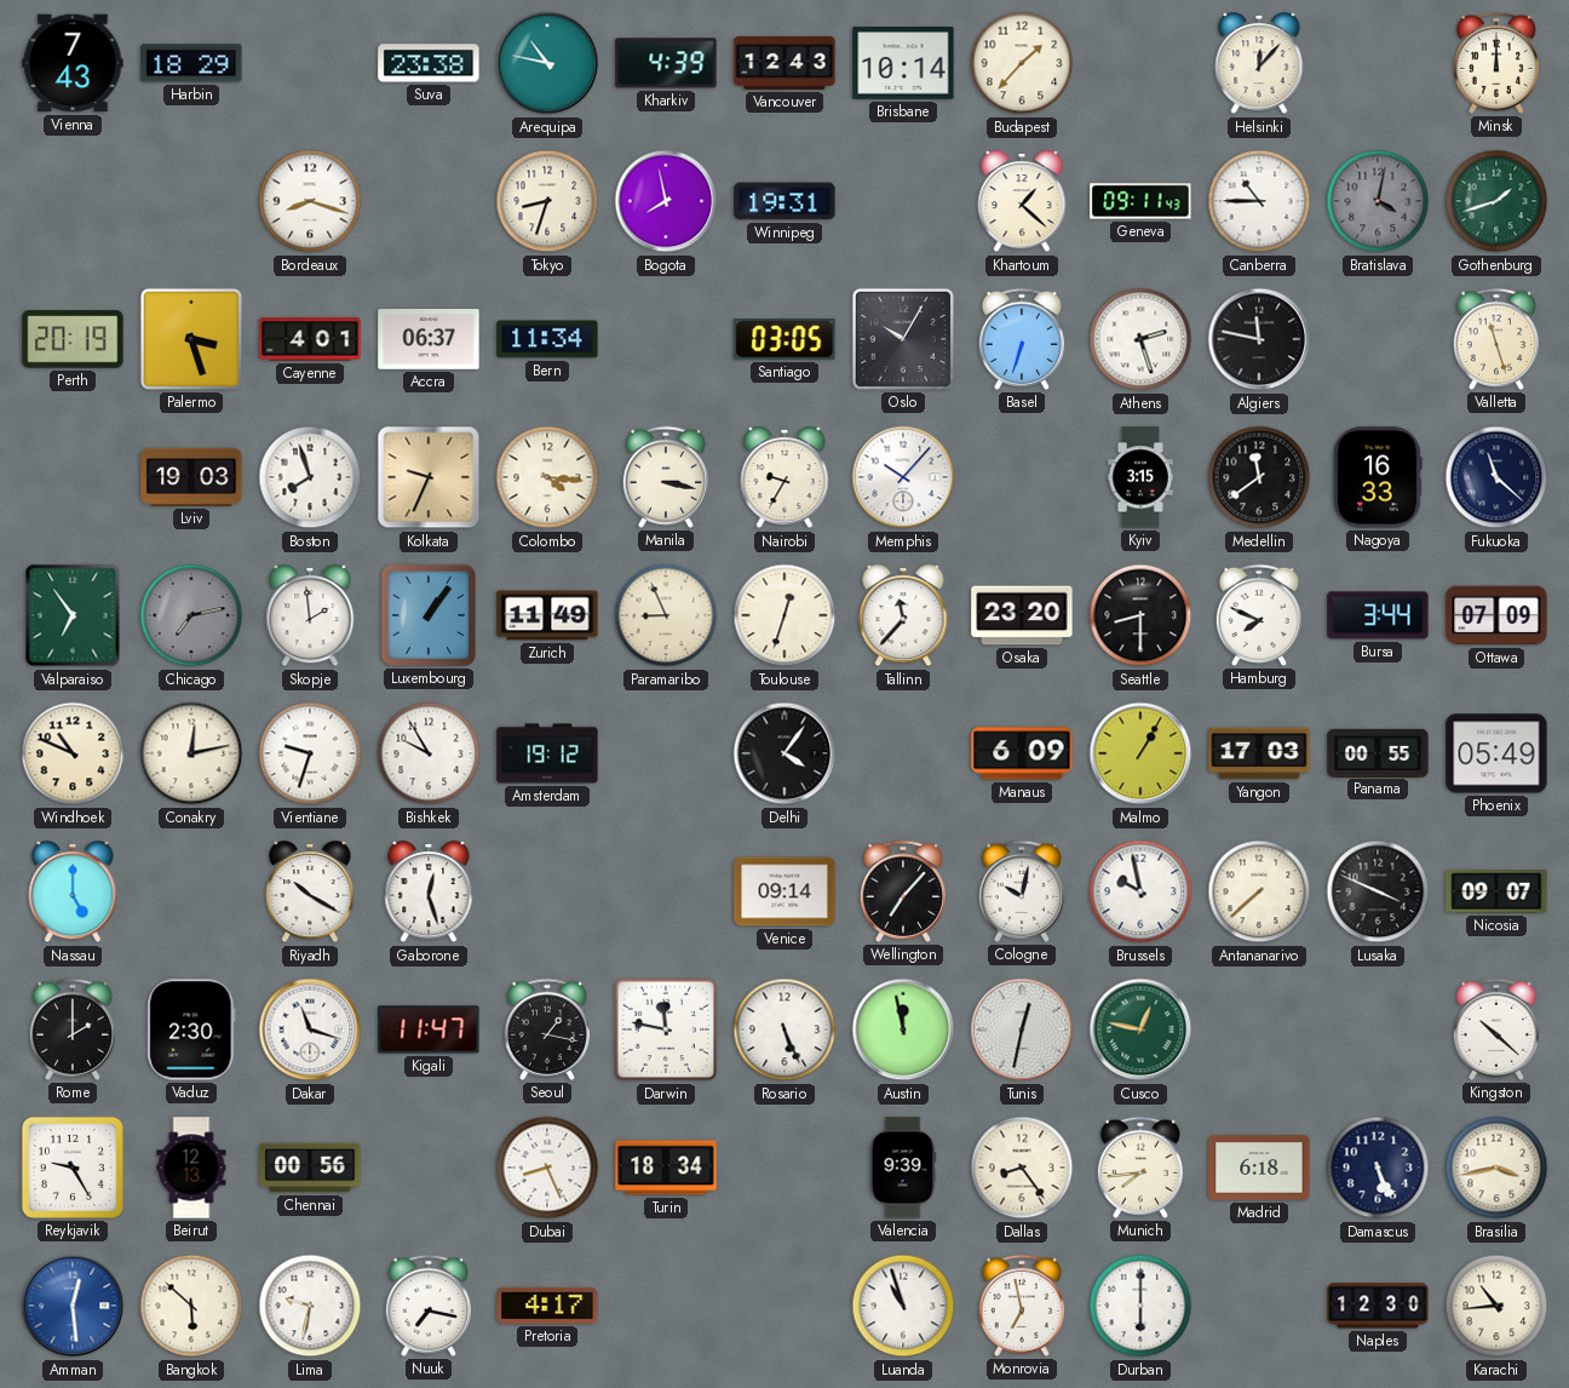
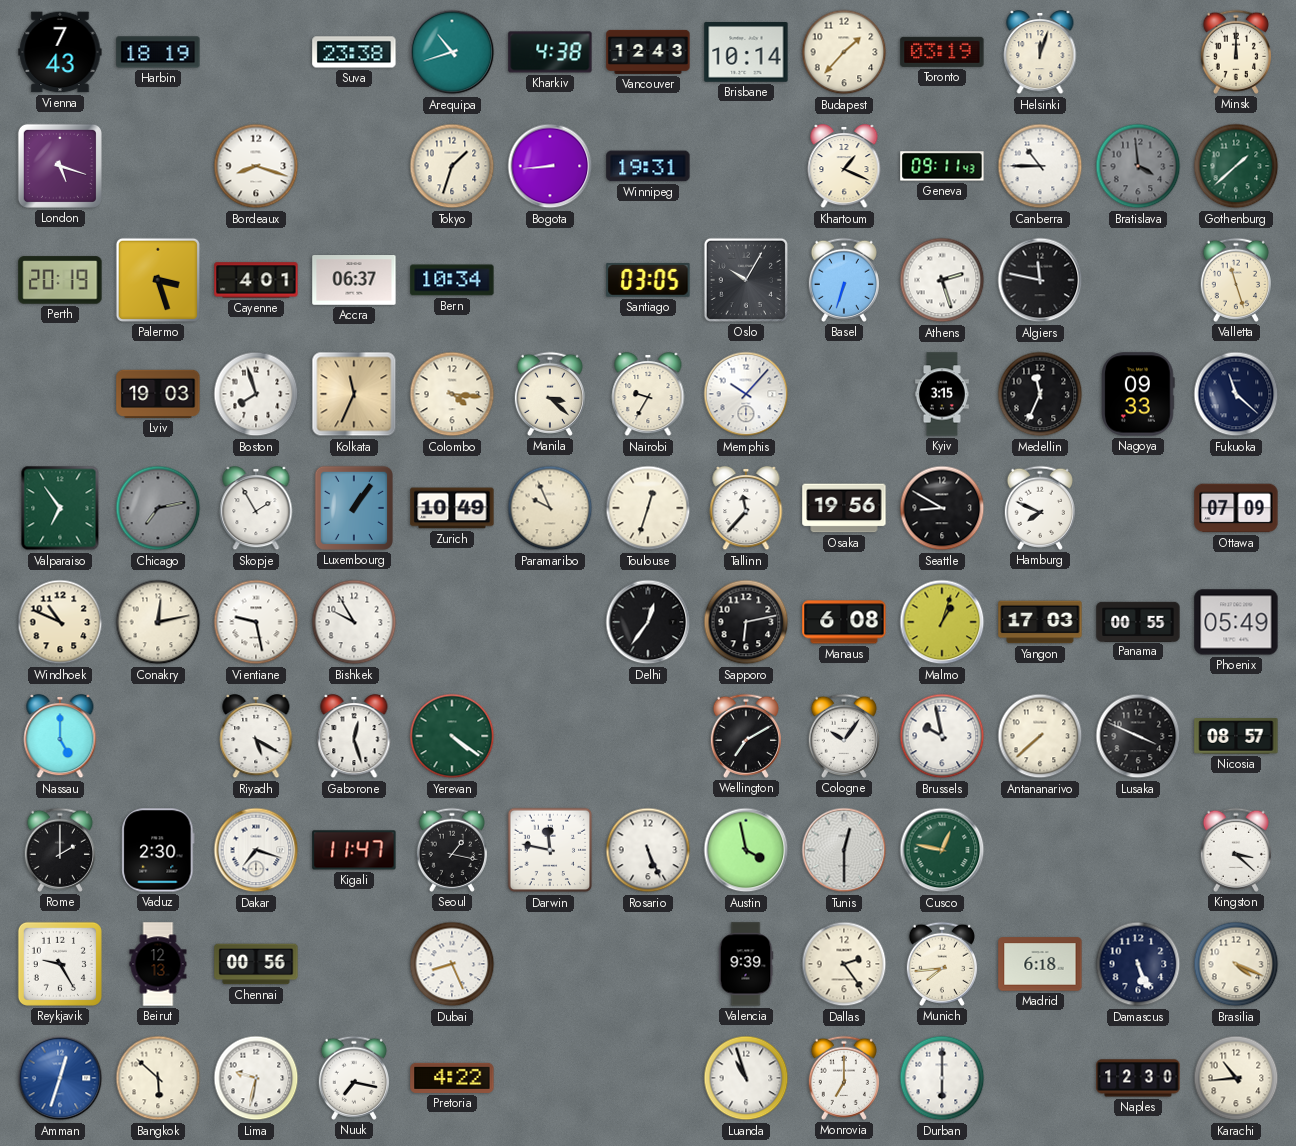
Harbin: 18:29 -> 18:19 (158, 52)
Arequipa: 10:47 -> 10:42 (452, 52)
Kharkiv: 4:39 -> 4:38 (550, 52)
Toronto: none -> 03:19 (942, 52)
Helsinki: 12:07 -> 12:03 (1040, 53)
London: none -> 5:18 (60, 166)
Tokyo: 8:33 -> 1:33 (452, 166)
Bogota: 7:58 -> 8:44 (550, 166)
Khartoum: 1:22 -> 1:19 (844, 167)
Bratislava: 4:02 -> 3:59 (1138, 166)
Gothenburg: 1:42 -> 1:38 (1236, 166)
Bern: 11:34 -> 10:34 (452, 280)
Kolkata: 9:34 -> 11:34 (354, 394)
Manila: 3:17 -> 3:22 (550, 394)
Medellin: 11:39 -> 11:34 (1040, 394)
Nagoya: 16:33 -> 09:33 (1138, 394)
Skopje: 1:59 -> 1:55 (256, 509)
Zurich: 11:49 -> 10:49 (452, 508)
Paramaribo: 8:56 -> 9:56 (550, 508)
Osaka: 23:20 -> 19:56 (844, 508)
Seattle: 8:30 -> 8:50 (942, 508)
Bursa: 3:44 -> none (1378, 615)
Vientiane: 9:33 -> 9:28 (256, 622)
Amsterdam: 19:12 -> none (547, 753)
Delhi: 4:06 -> 12:36 (648, 622)
Sapporo: none -> 6:13 (746, 622)
Manaus: 6:09 -> 6:08 (844, 622)
Malmo: 1:05 -> 1:03 (942, 622)
Riyadh: 10:20 -> 5:20 (256, 737)
Yerevan: none -> 4:21 (452, 736)
Venice: 09:14 -> none (784, 891)
Wellington: 7:07 -> 7:10 (746, 736)
Cologne: 10:02 -> 10:06 (844, 736)
Nicosia: 09:07 -> 08:57 (1236, 736)
Dakar: 11:18 -> 7:18 (256, 850)
Austin: 11:58 -> 3:58 (746, 850)
Tunis: 12:32 -> 12:30 (844, 850)
Kingston: 10:22 -> 3:22 (1236, 850)
Turin: 18:34 -> none (666, 1168)
Dallas: 8:24 -> 2:24 (844, 964)
Brasilia: 3:43 -> 4:19 (1236, 964)
Amman: 12:29 -> 12:33 (60, 1078)
Pretoria: 4:17 -> 4:22 (452, 1078)
Monrovia: 6:58 -> 7:00 (844, 1078)
